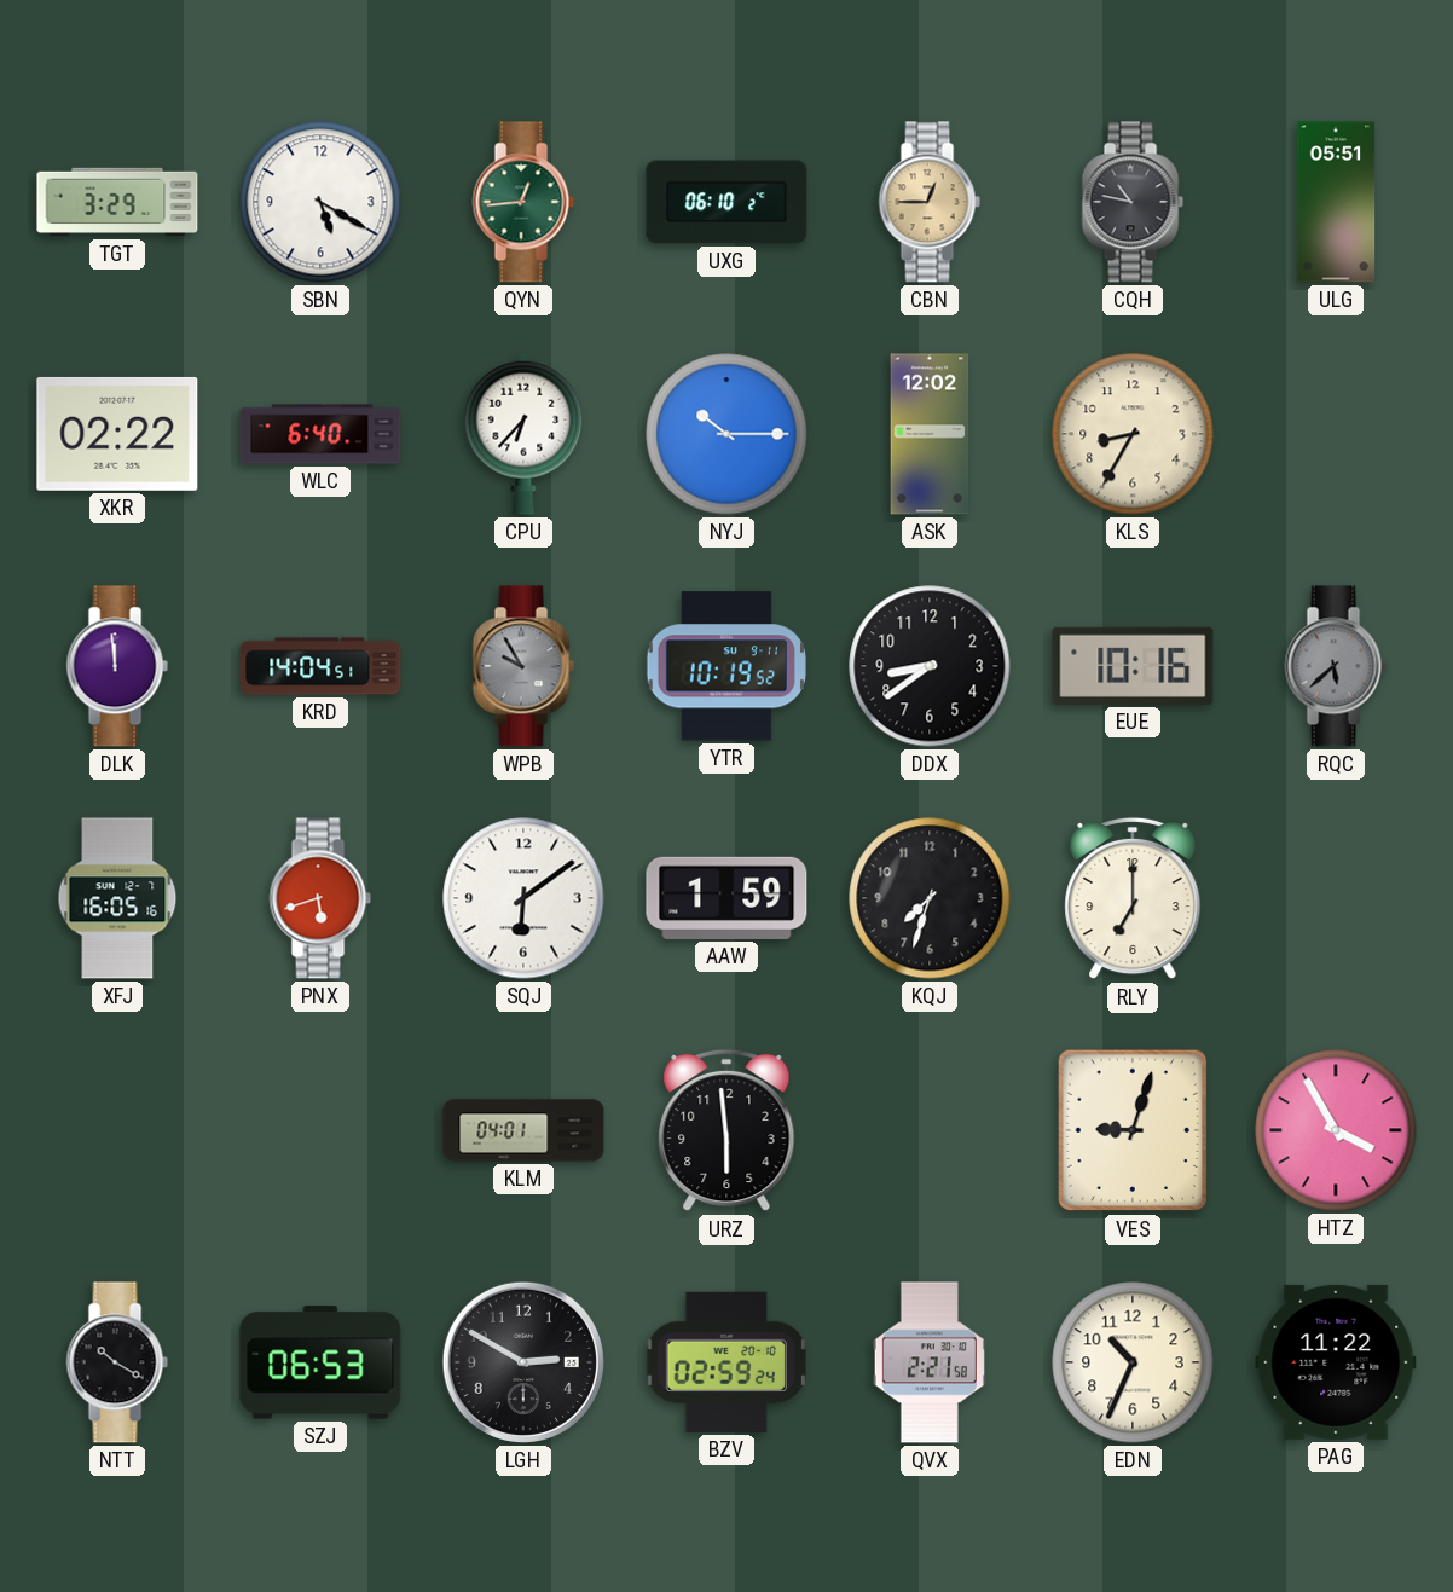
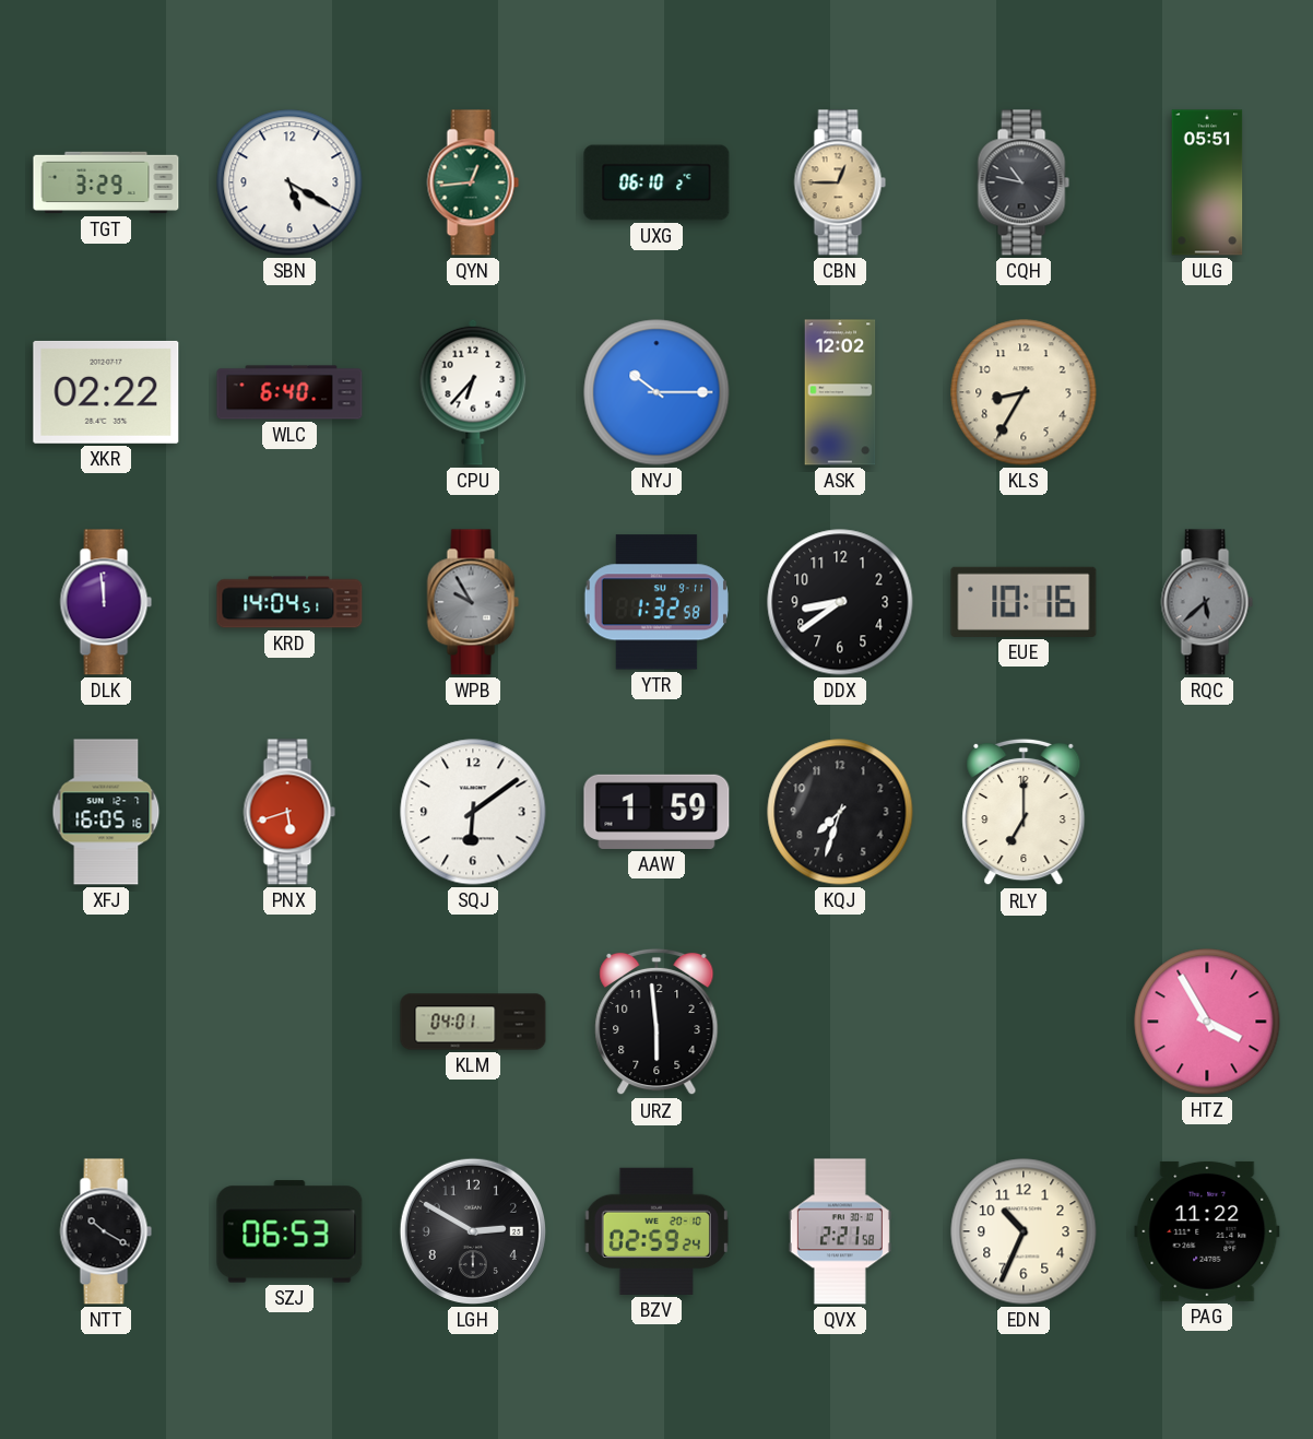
YTR: 10:19 -> 1:32 (656, 602)
VES: 9:03 -> none (1131, 1130)
